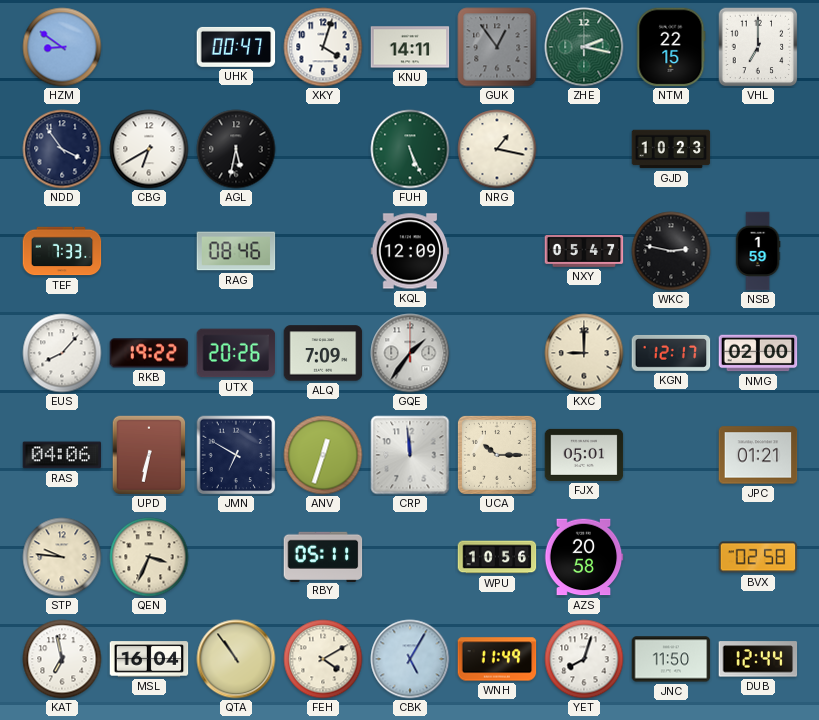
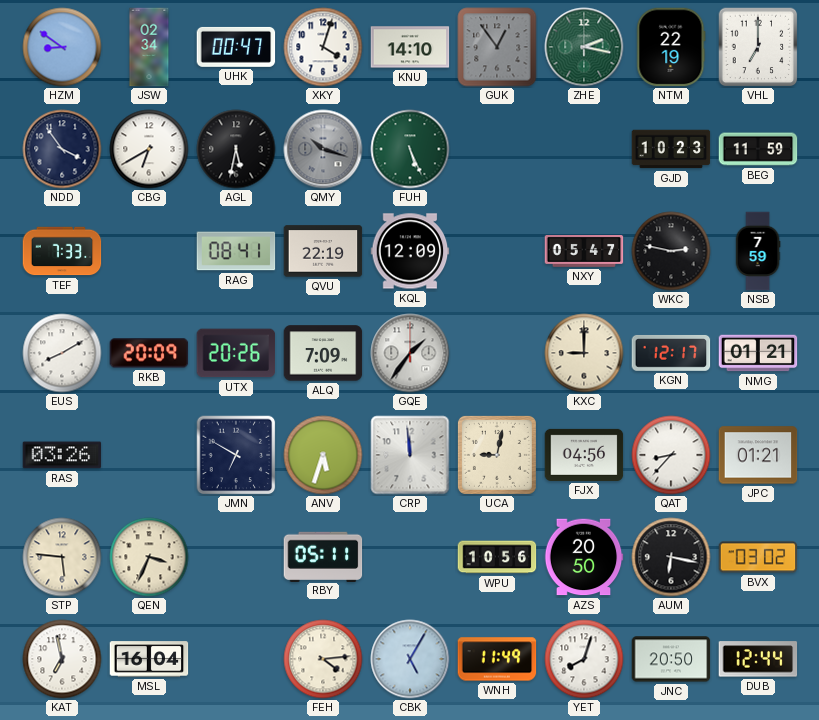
JSW: none -> 02:34 (149, 47)
KNU: 14:11 -> 14:10 (410, 47)
NTM: 22:15 -> 22:19 (671, 47)
QMY: none -> 10:18 (323, 149)
NRG: 1:17 -> none (497, 149)
BEG: none -> 11:59 (758, 149)
RAG: 08:46 -> 08:41 (236, 251)
QVU: none -> 22:19 (323, 251)
NSB: 1:59 -> 7:59 (758, 251)
EUS: 8:07 -> 8:10 (62, 353)
RKB: 19:22 -> 20:09 (149, 353)
NMG: 02:00 -> 01:21 (758, 353)
RAS: 04:06 -> 03:26 (62, 455)
UPD: 6:32 -> none (149, 455)
ANV: 12:33 -> 5:33 (323, 455)
UCA: 10:15 -> 9:02 (497, 455)
FJX: 05:01 -> 04:56 (584, 455)
QAT: none -> 8:37 (671, 455)
STP: 9:46 -> 5:46 (62, 557)
AZS: 20:58 -> 20:50 (584, 557)
AUM: none -> 6:17 (671, 557)
BVX: 02:58 -> 03:02 (758, 557)
QTA: 10:54 -> none (236, 659)
FEH: 4:10 -> 4:14 (323, 659)
JNC: 11:50 -> 20:50 (671, 659)
